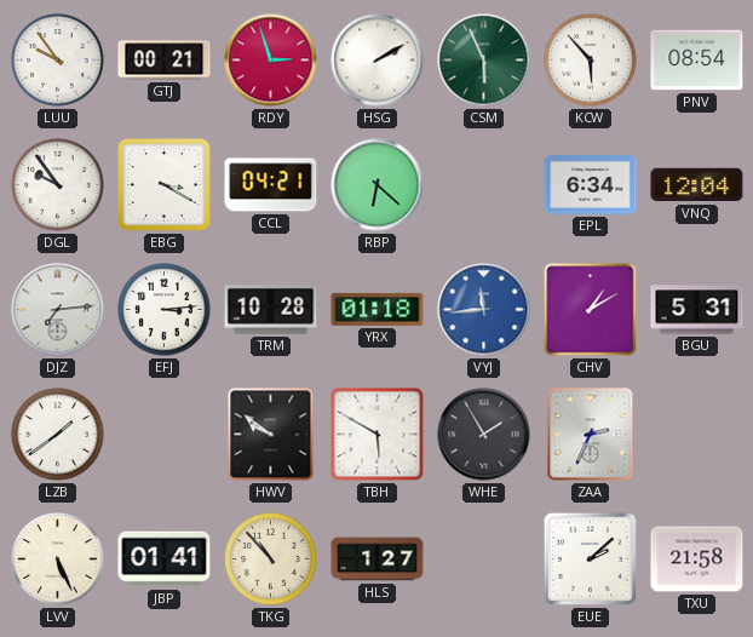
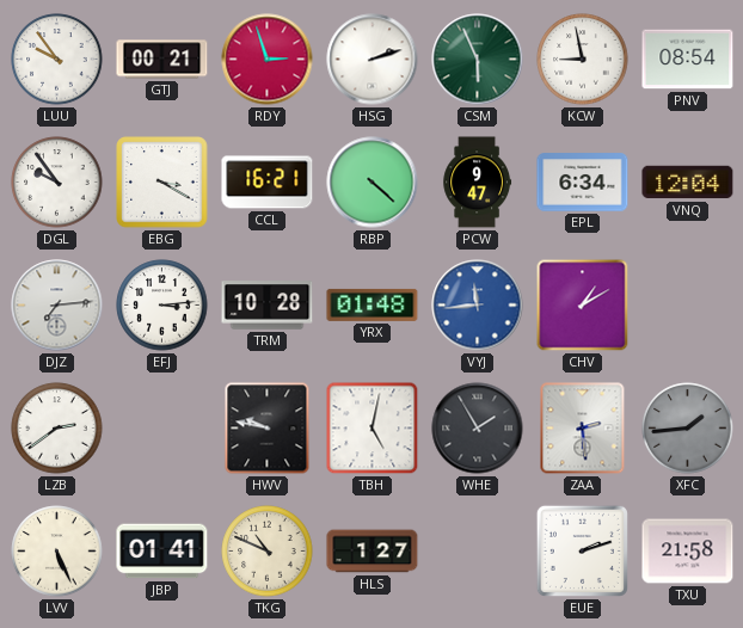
HSG: 2:10 -> 2:12 (373, 60)
KCW: 5:53 -> 8:58 (583, 60)
CCL: 04:21 -> 16:21 (268, 183)
RBP: 6:22 -> 4:22 (373, 183)
PCW: none -> 9:47 (478, 183)
YRX: 01:18 -> 01:48 (373, 304)
BGU: 5:31 -> none (697, 310)
LZB: 1:39 -> 2:39 (57, 429)
HWV: 9:51 -> 9:47 (268, 429)
TBH: 5:50 -> 5:02 (373, 429)
ZAA: 2:34 -> 2:29 (583, 429)
XFC: none -> 1:44 (688, 429)
TKG: 10:53 -> 10:49 (268, 552)
EUE: 2:08 -> 2:12 (582, 550)
